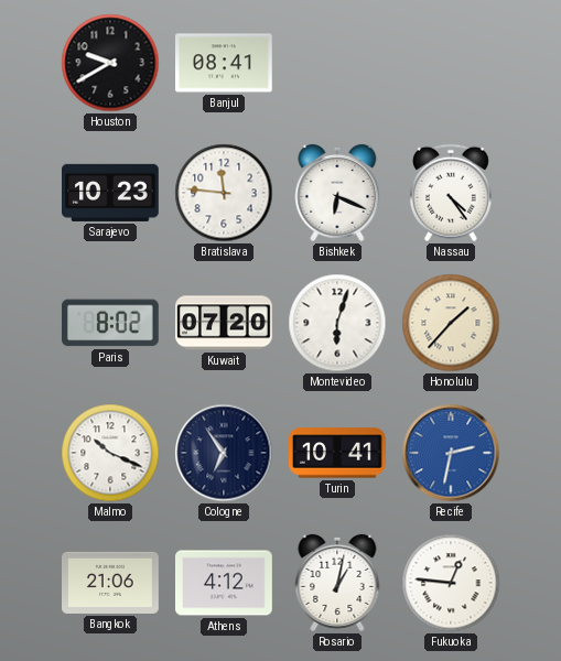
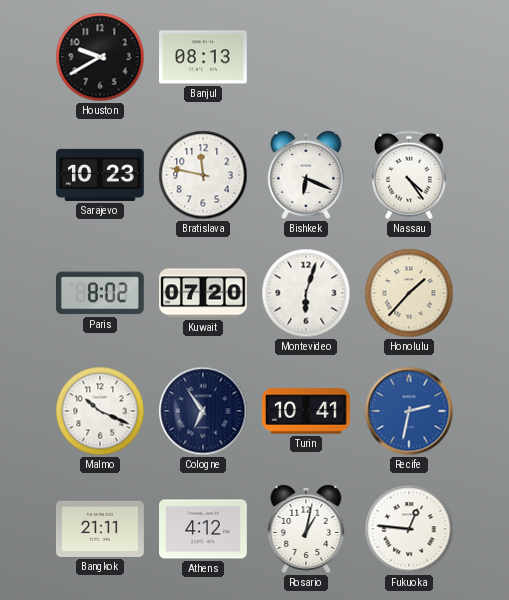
Banjul: 08:41 -> 08:13 (204, 57)
Bratislava: 11:46 -> 11:47 (203, 175)
Bangkok: 21:06 -> 21:11 (101, 529)
